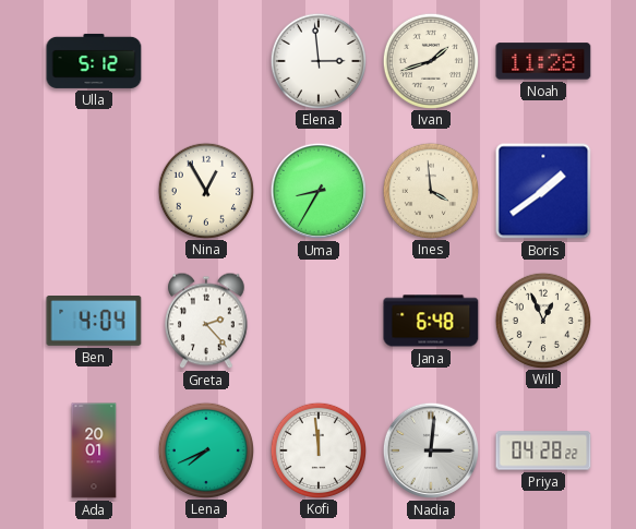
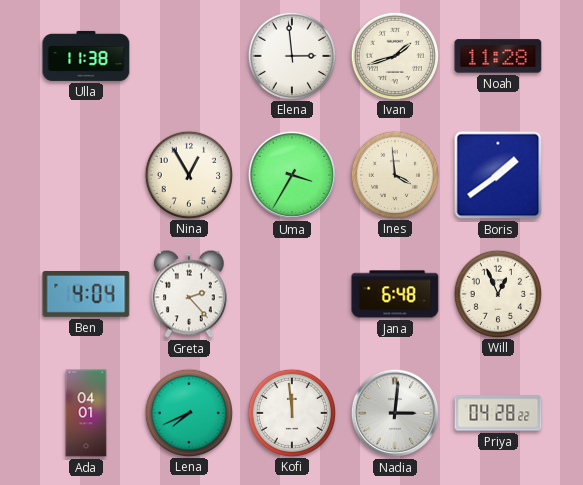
Ulla: 5:12 -> 11:38 (86, 56)
Uma: 8:35 -> 3:35 (292, 175)
Ada: 20:01 -> 04:01 (86, 413)
